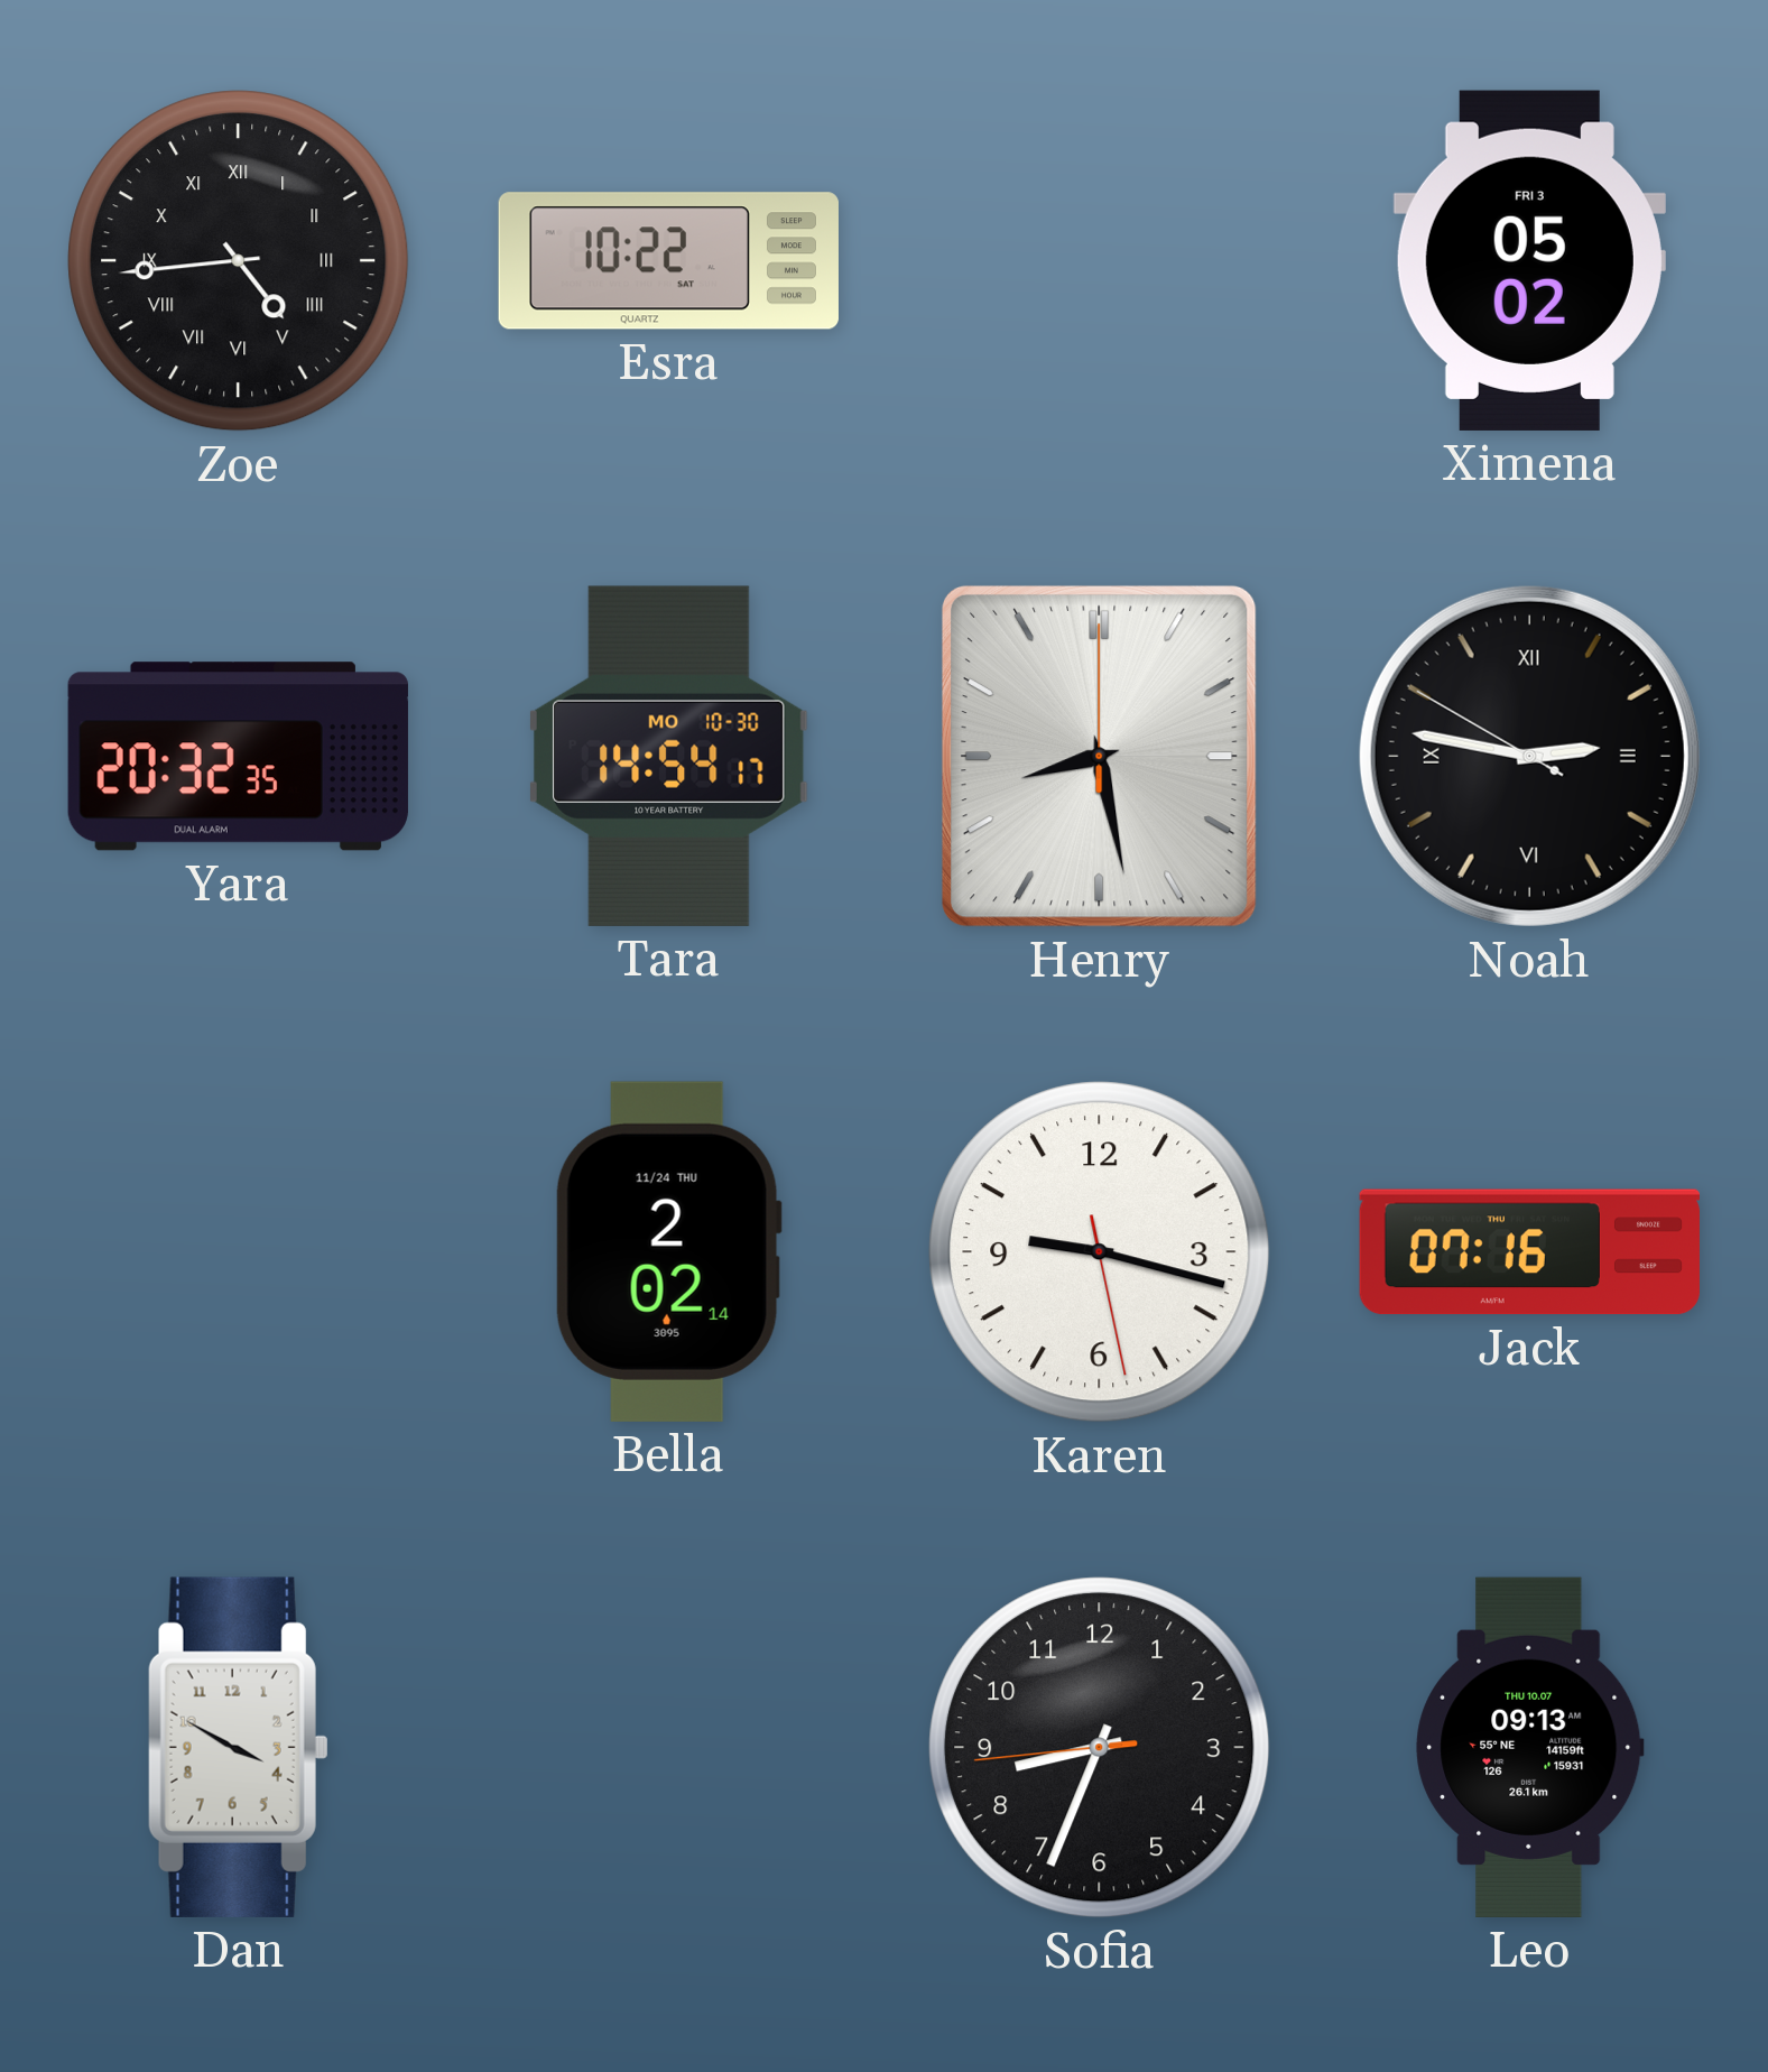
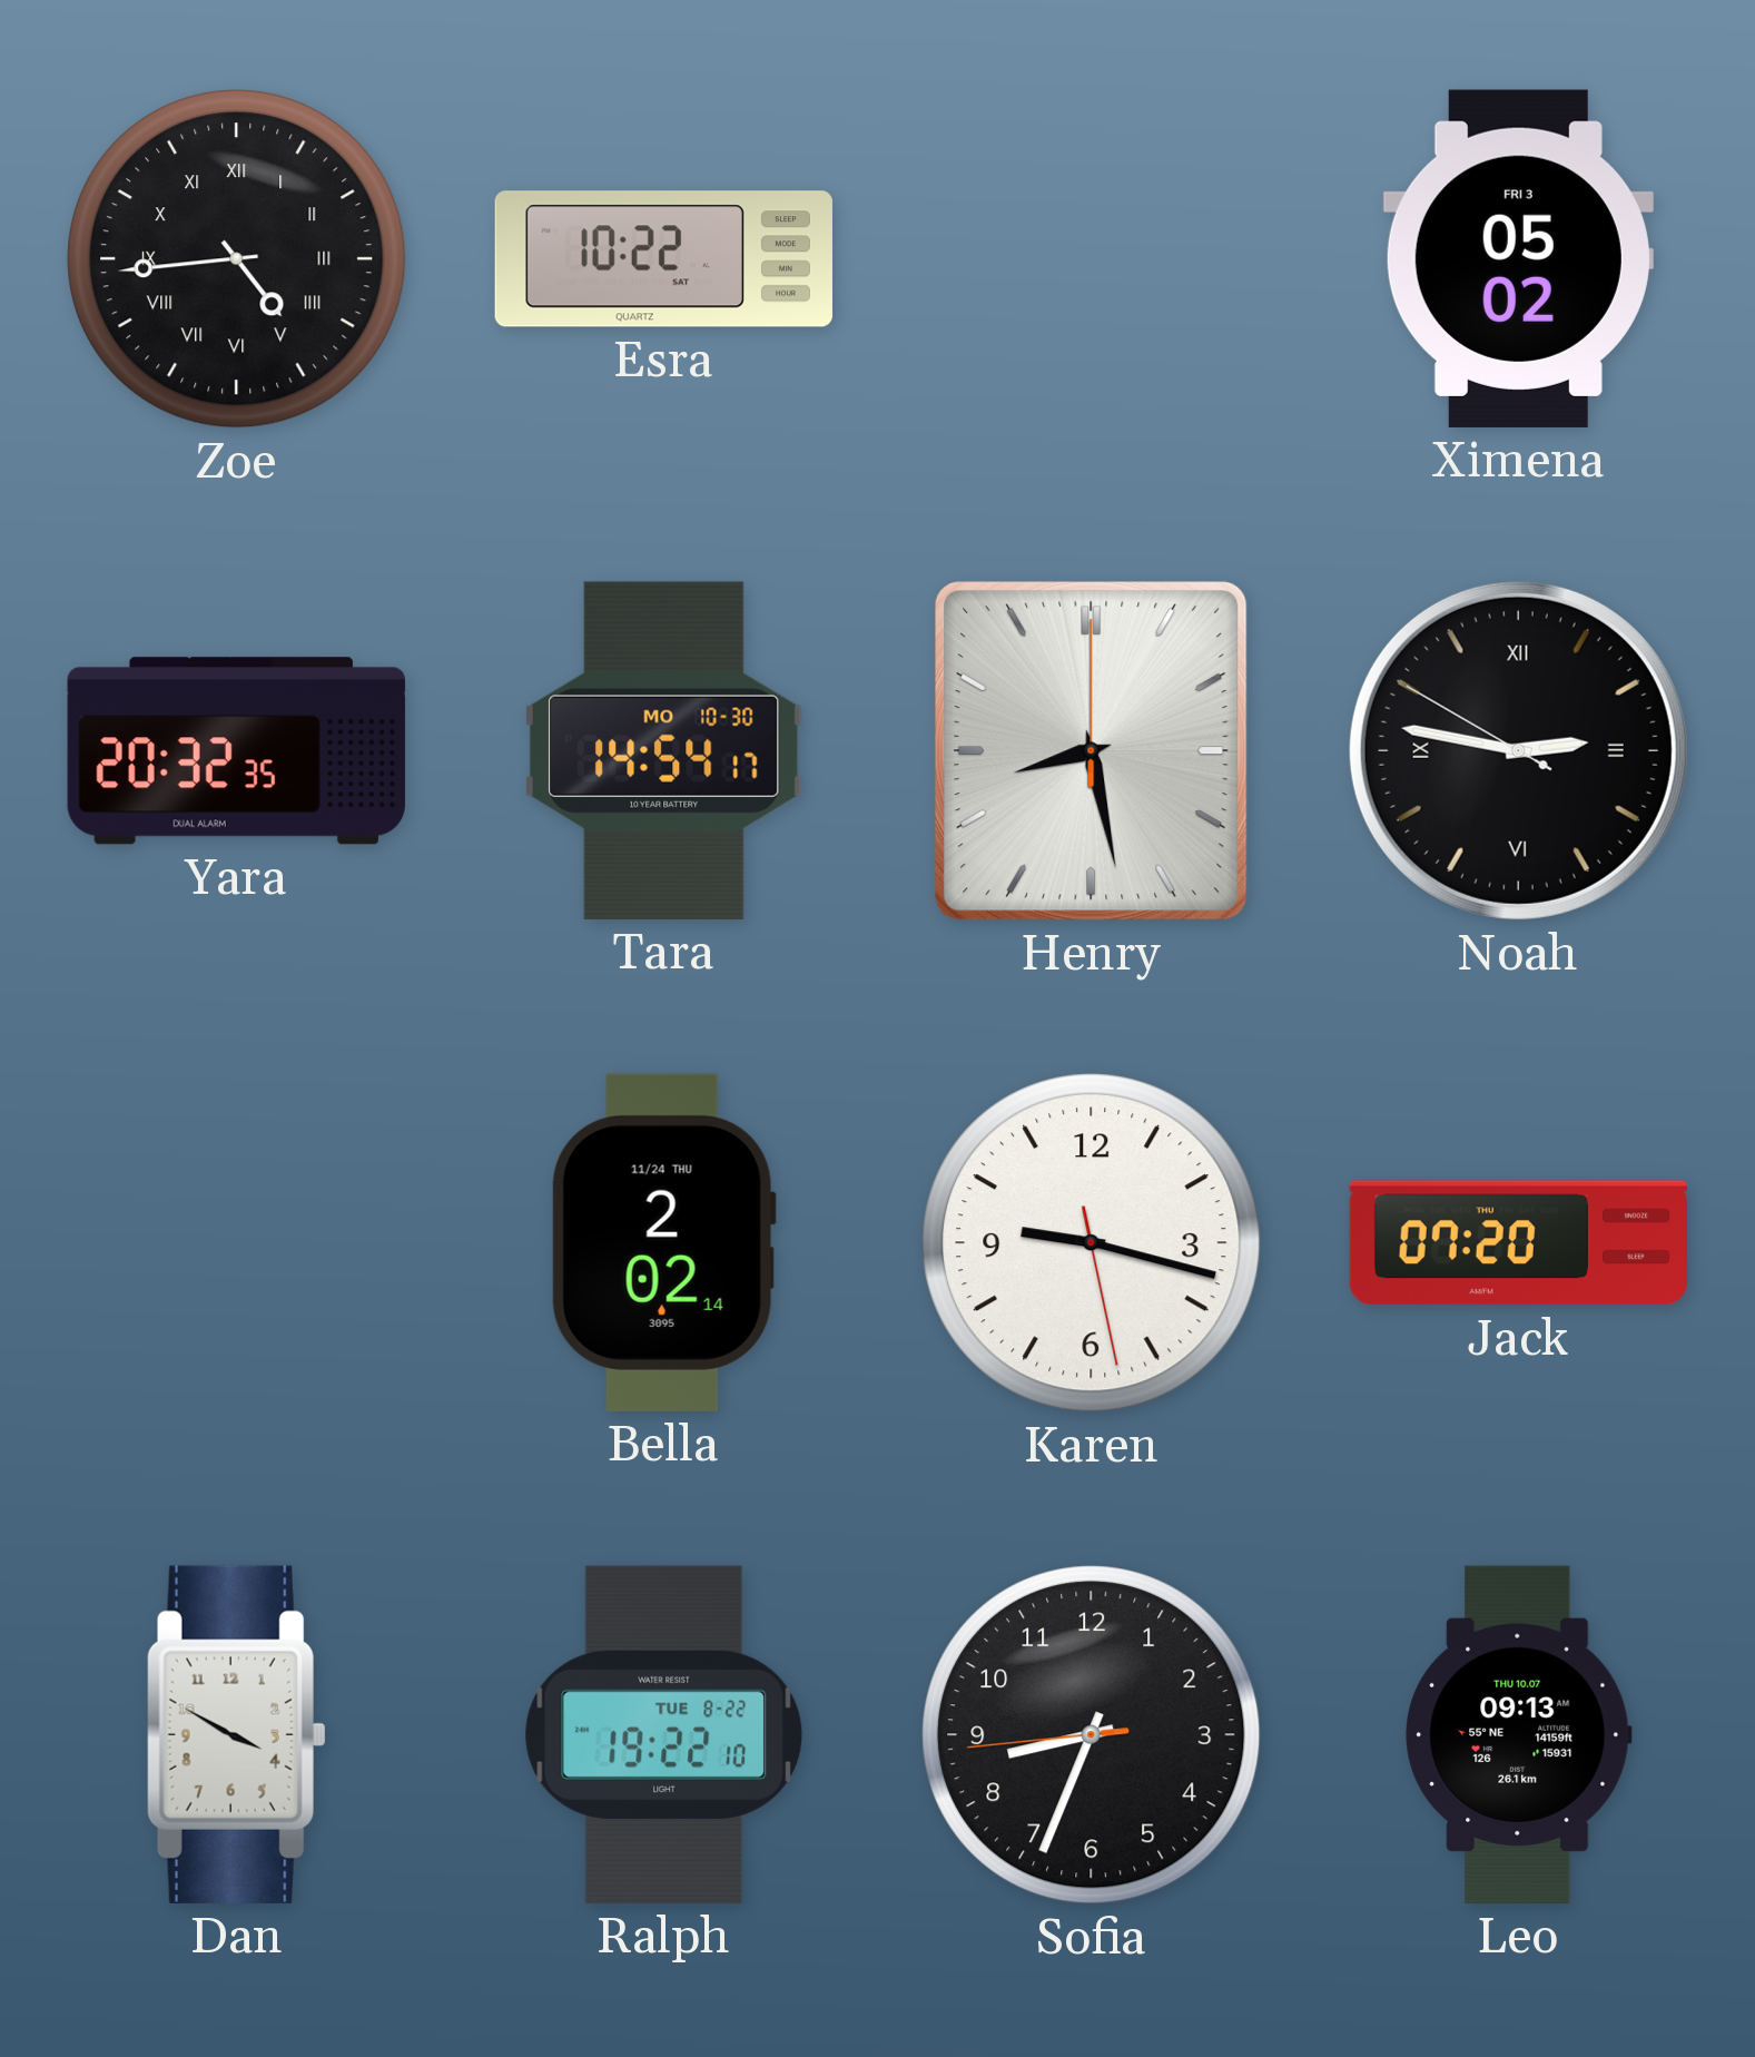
Jack: 07:16 -> 07:20 (1518, 1243)
Ralph: none -> 19:22 (664, 1734)
